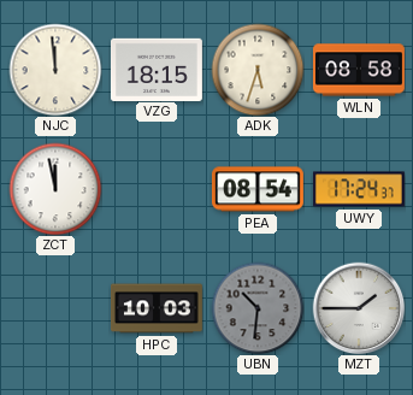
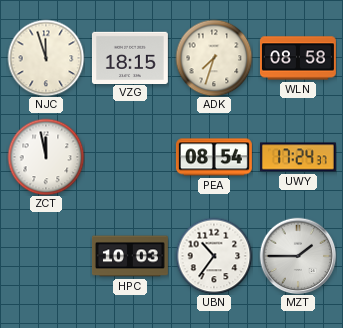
NJC: 11:59 -> 11:57 (46, 58)
ADK: 5:33 -> 7:33 (214, 58)
UBN: 10:31 -> 10:36 (214, 256)
UBN dial: grey -> white (214, 256)
